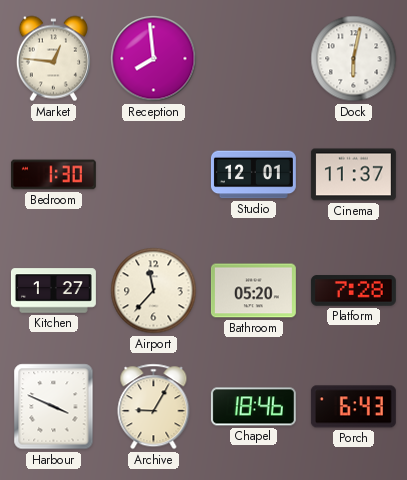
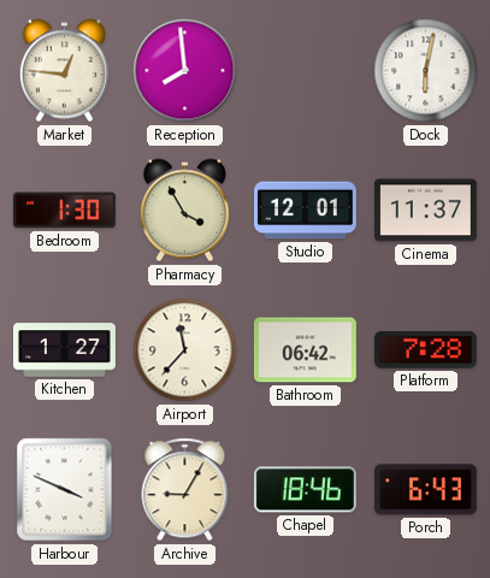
Pharmacy: none -> 3:55 (184, 211)
Bathroom: 05:20 -> 06:42 (305, 350)
